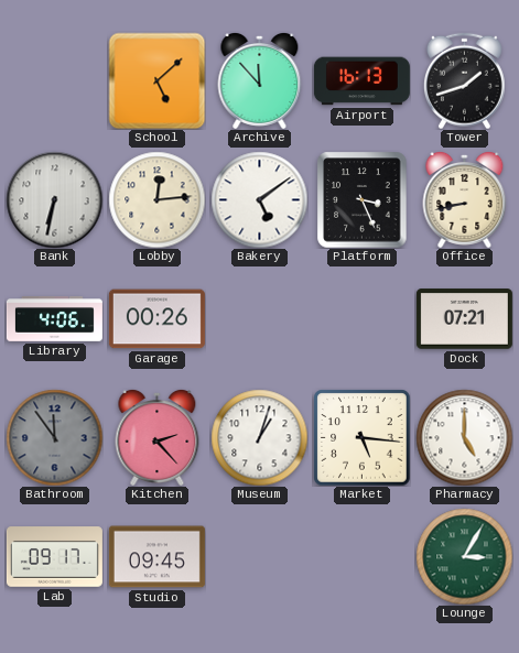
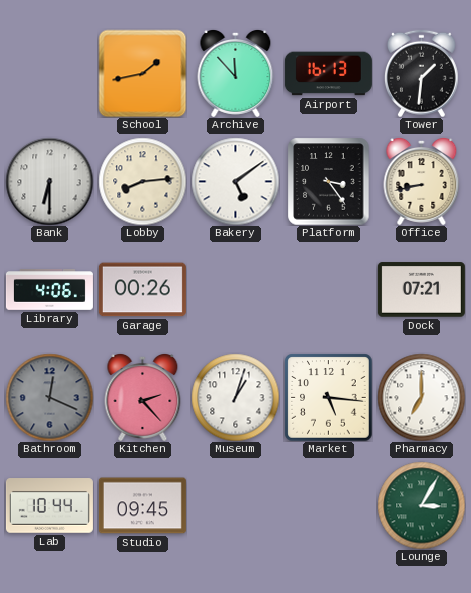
School: 5:08 -> 1:43 (142, 73)
Tower: 1:42 -> 1:31 (421, 73)
Bank: 6:32 -> 6:30 (49, 181)
Lobby: 12:14 -> 8:14 (142, 181)
Platform: 3:26 -> 3:24 (329, 181)
Bathroom: 11:54 -> 12:19 (49, 397)
Pharmacy: 5:00 -> 7:00 (421, 397)
Lab: 09:17 -> 10:44 (49, 506)
